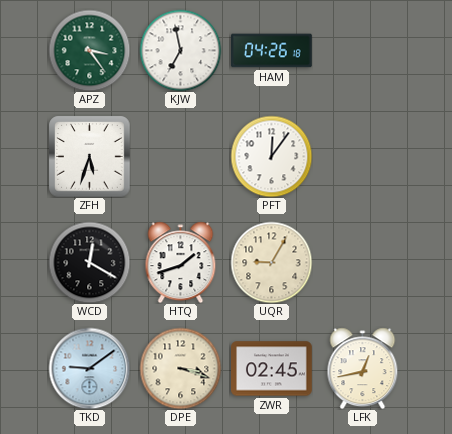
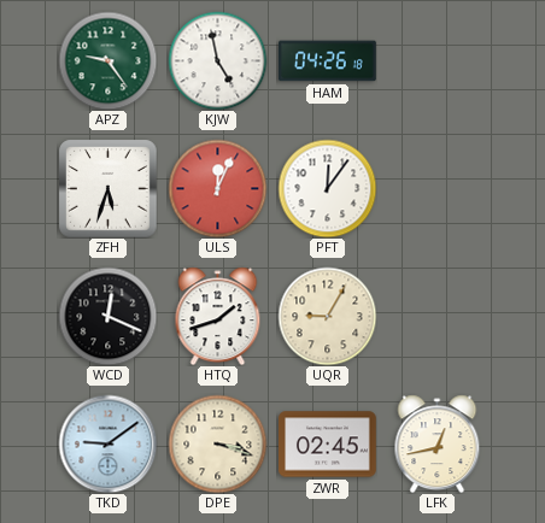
APZ: 3:24 -> 9:24 (107, 60)
KJW: 6:58 -> 4:58 (217, 60)
ULS: none -> 12:04 (217, 188)
WCD: 12:20 -> 12:19 (107, 316)
